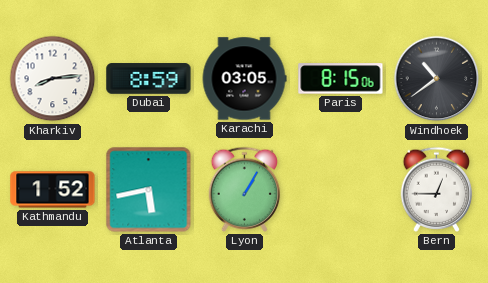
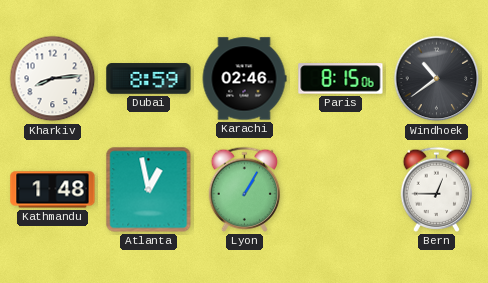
Karachi: 03:05 -> 02:46 (244, 79)
Kathmandu: 1:52 -> 1:48 (53, 190)
Atlanta: 5:43 -> 12:58 (149, 190)
